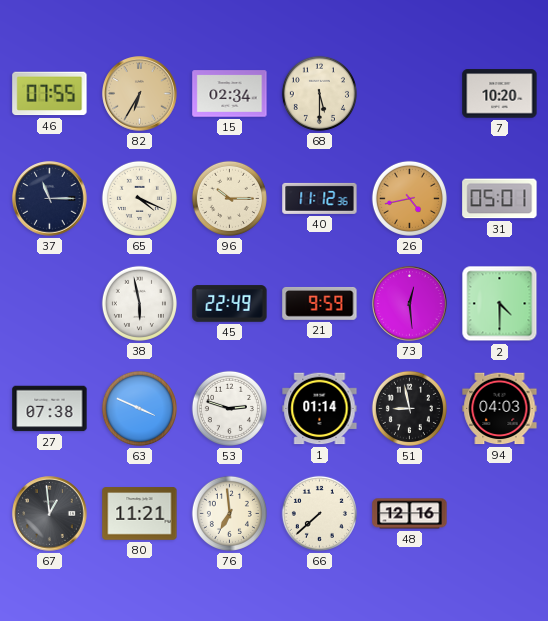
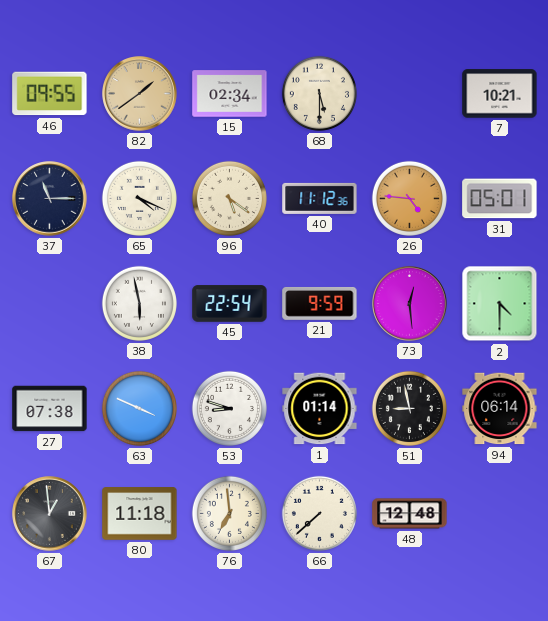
46: 07:55 -> 09:55 (50, 94)
82: 6:35 -> 1:39 (140, 94)
7: 10:20 -> 10:21 (500, 94)
96: 10:15 -> 5:21 (229, 198)
26: 4:43 -> 4:46 (409, 198)
45: 22:49 -> 22:54 (230, 304)
53: 2:48 -> 8:48 (229, 408)
94: 04:03 -> 06:14 (500, 409)
80: 11:21 -> 11:18 (140, 514)
48: 12:16 -> 12:48 (410, 514)
